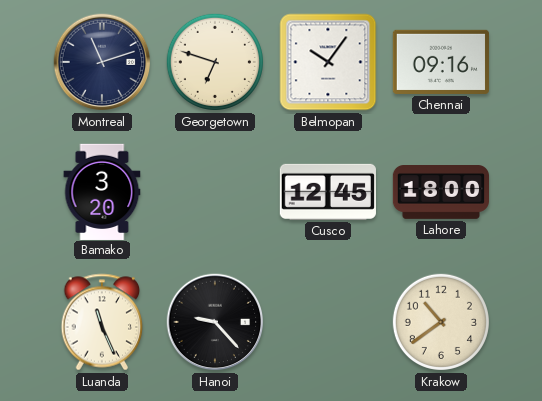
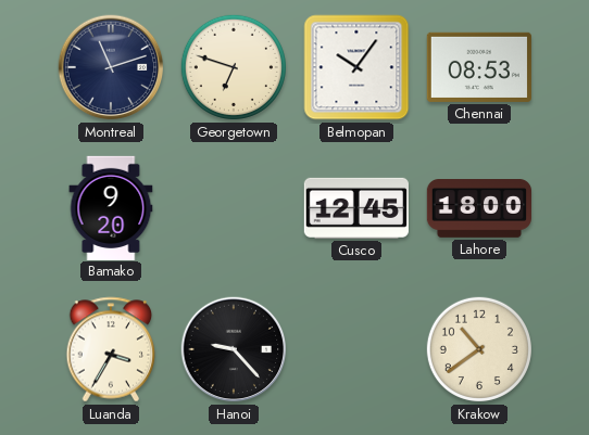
Chennai: 09:16 -> 08:53 (479, 67)
Bamako: 3:20 -> 9:20 (111, 207)
Luanda: 11:26 -> 3:35 (111, 349)
